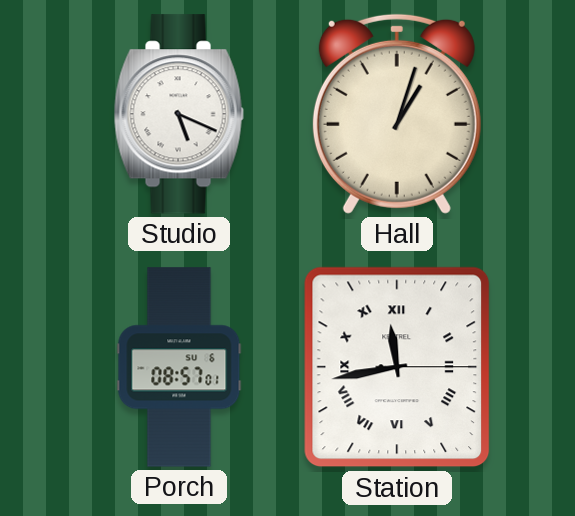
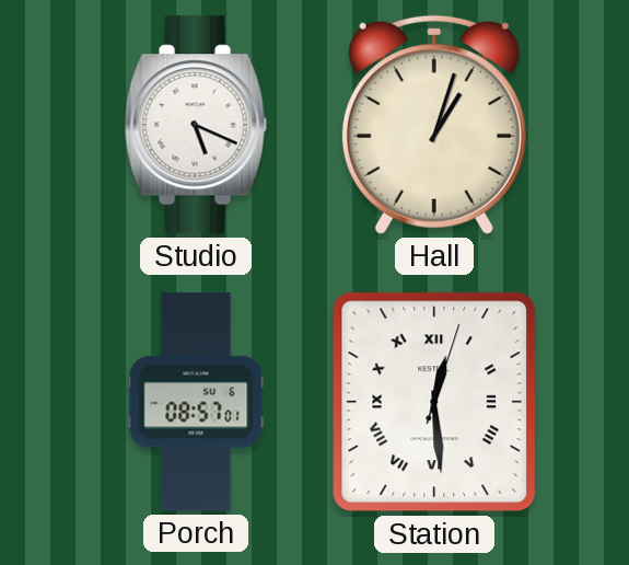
Station: 11:43 -> 12:29 (434, 402)
